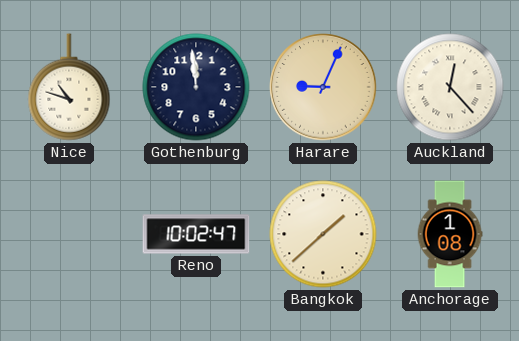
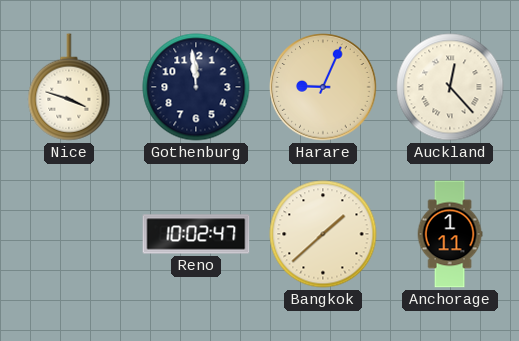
Nice: 10:48 -> 3:48 (69, 87)
Anchorage: 1:08 -> 1:11 (450, 234)
